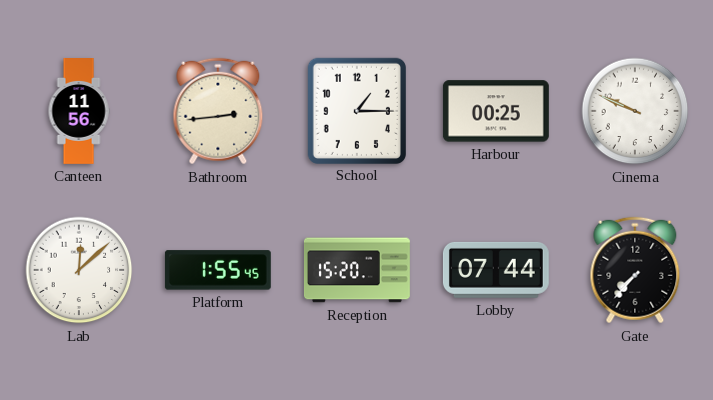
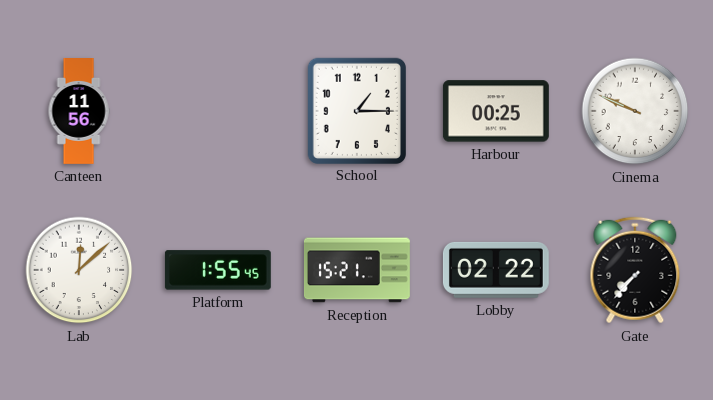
Bathroom: 2:44 -> none (218, 111)
Reception: 15:20 -> 15:21 (357, 270)
Lobby: 07:44 -> 02:22 (496, 270)
